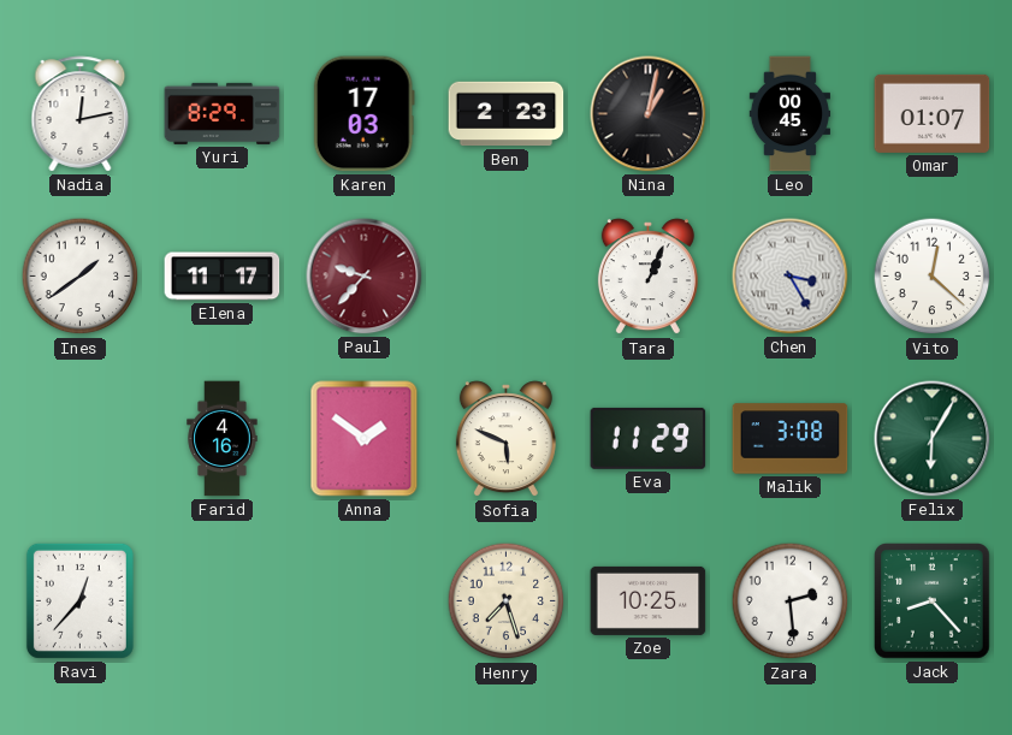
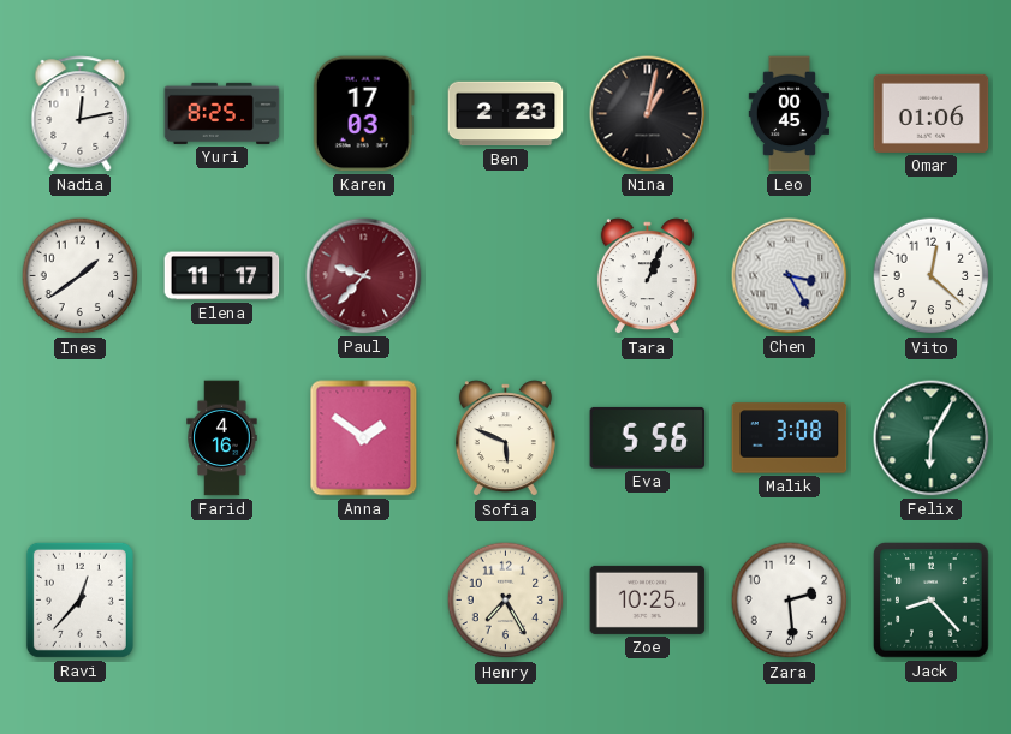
Yuri: 8:29 -> 8:25 (222, 113)
Omar: 01:07 -> 01:06 (932, 113)
Eva: 11:29 -> 5:56 (648, 437)
Henry: 7:27 -> 7:25 (506, 601)
